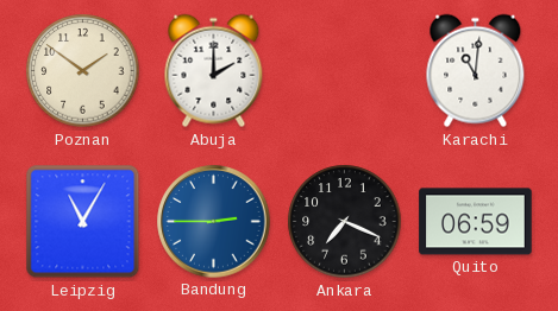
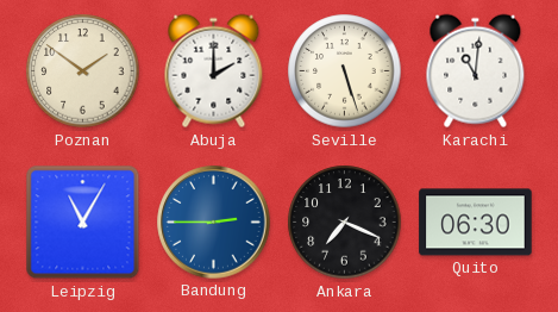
Seville: none -> 5:27 (345, 71)
Quito: 06:59 -> 06:30 (476, 223)
